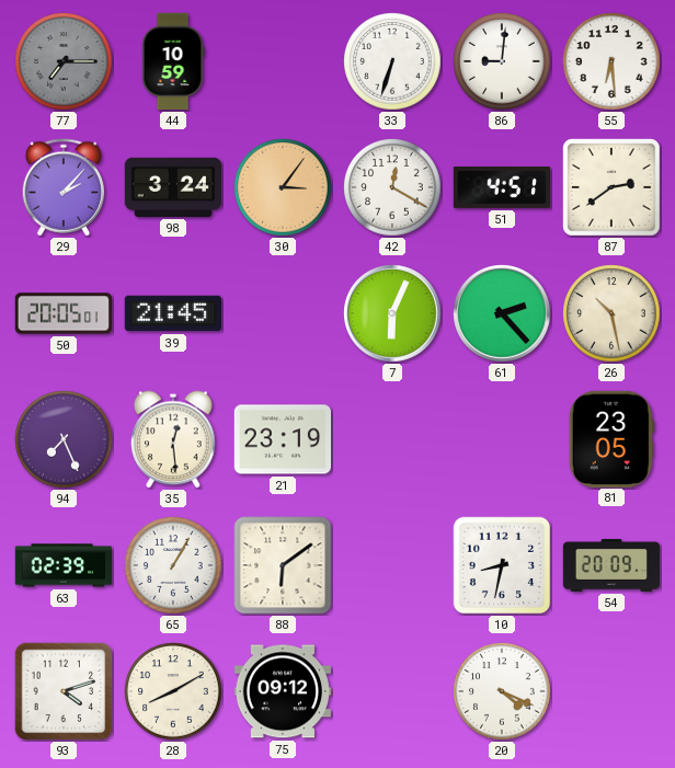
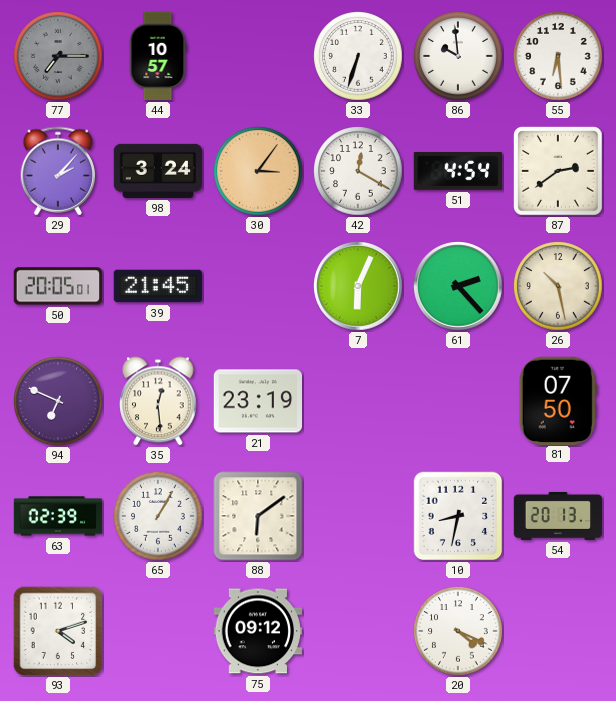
44: 10:59 -> 10:57 (158, 56)
86: 9:01 -> 9:59 (458, 56)
51: 4:51 -> 4:54 (458, 171)
94: 7:26 -> 6:49 (58, 401)
81: 23:05 -> 07:50 (558, 400)
54: 20:09 -> 20:13 (558, 516)
28: 8:10 -> none (173, 691)
